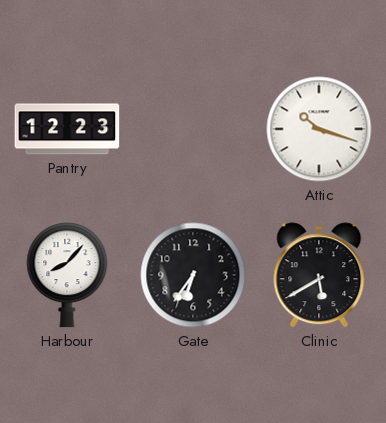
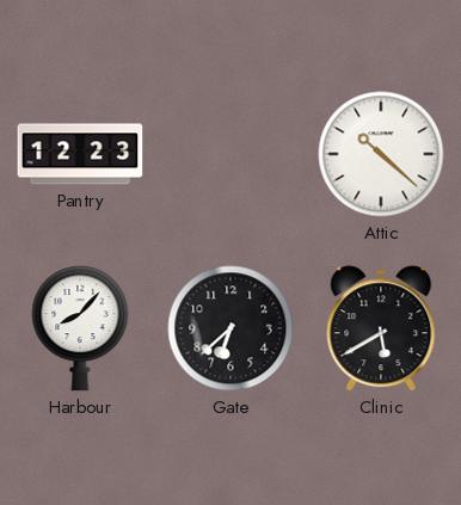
Attic: 10:18 -> 10:22 (381, 154)
Gate: 6:36 -> 6:38 (230, 328)
